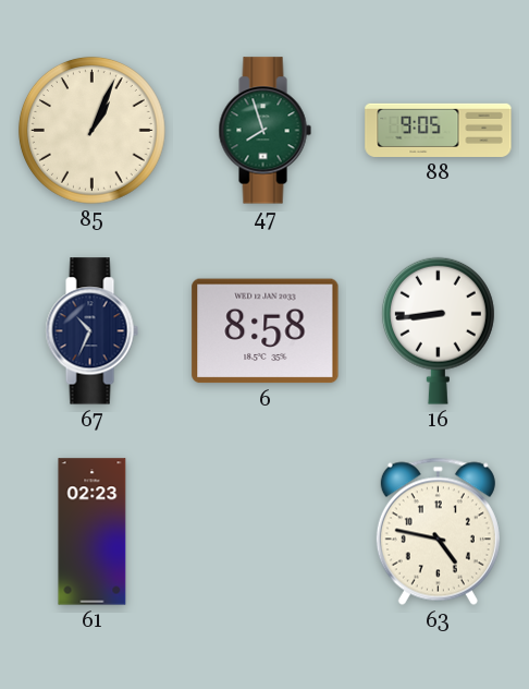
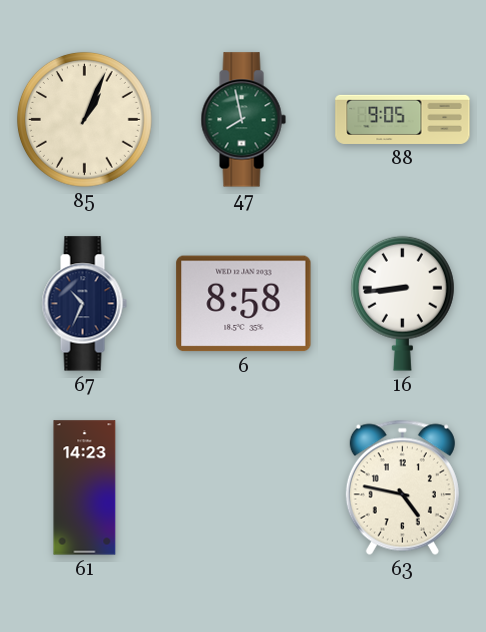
47: 7:57 -> 7:58 (243, 120)
61: 02:23 -> 14:23 (85, 488)
